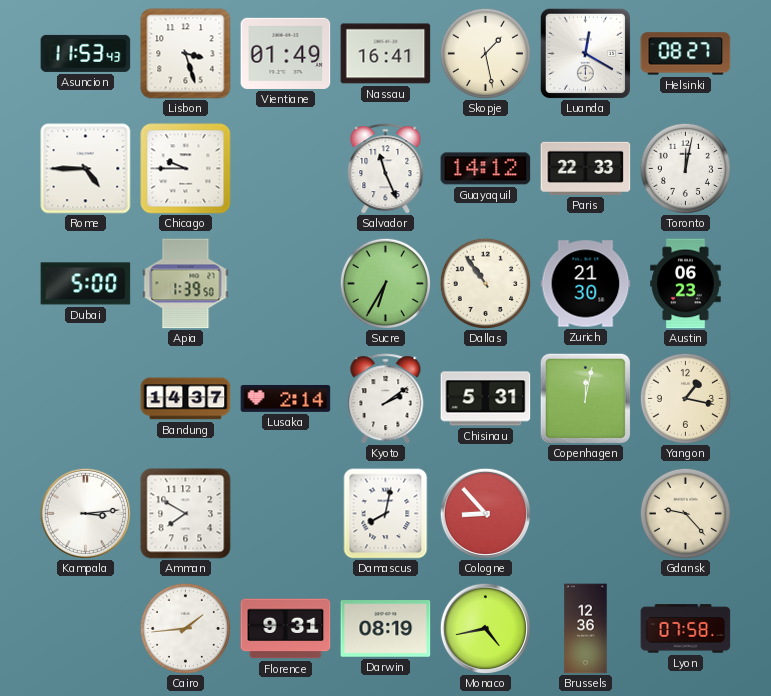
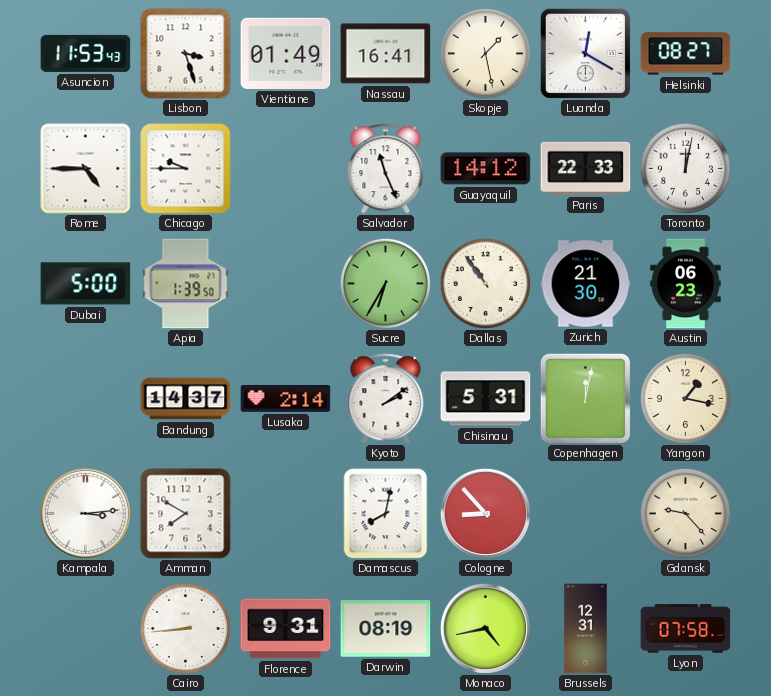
Cairo: 1:44 -> 8:44 (185, 628)
Brussels: 12:36 -> 12:31 (586, 629)
